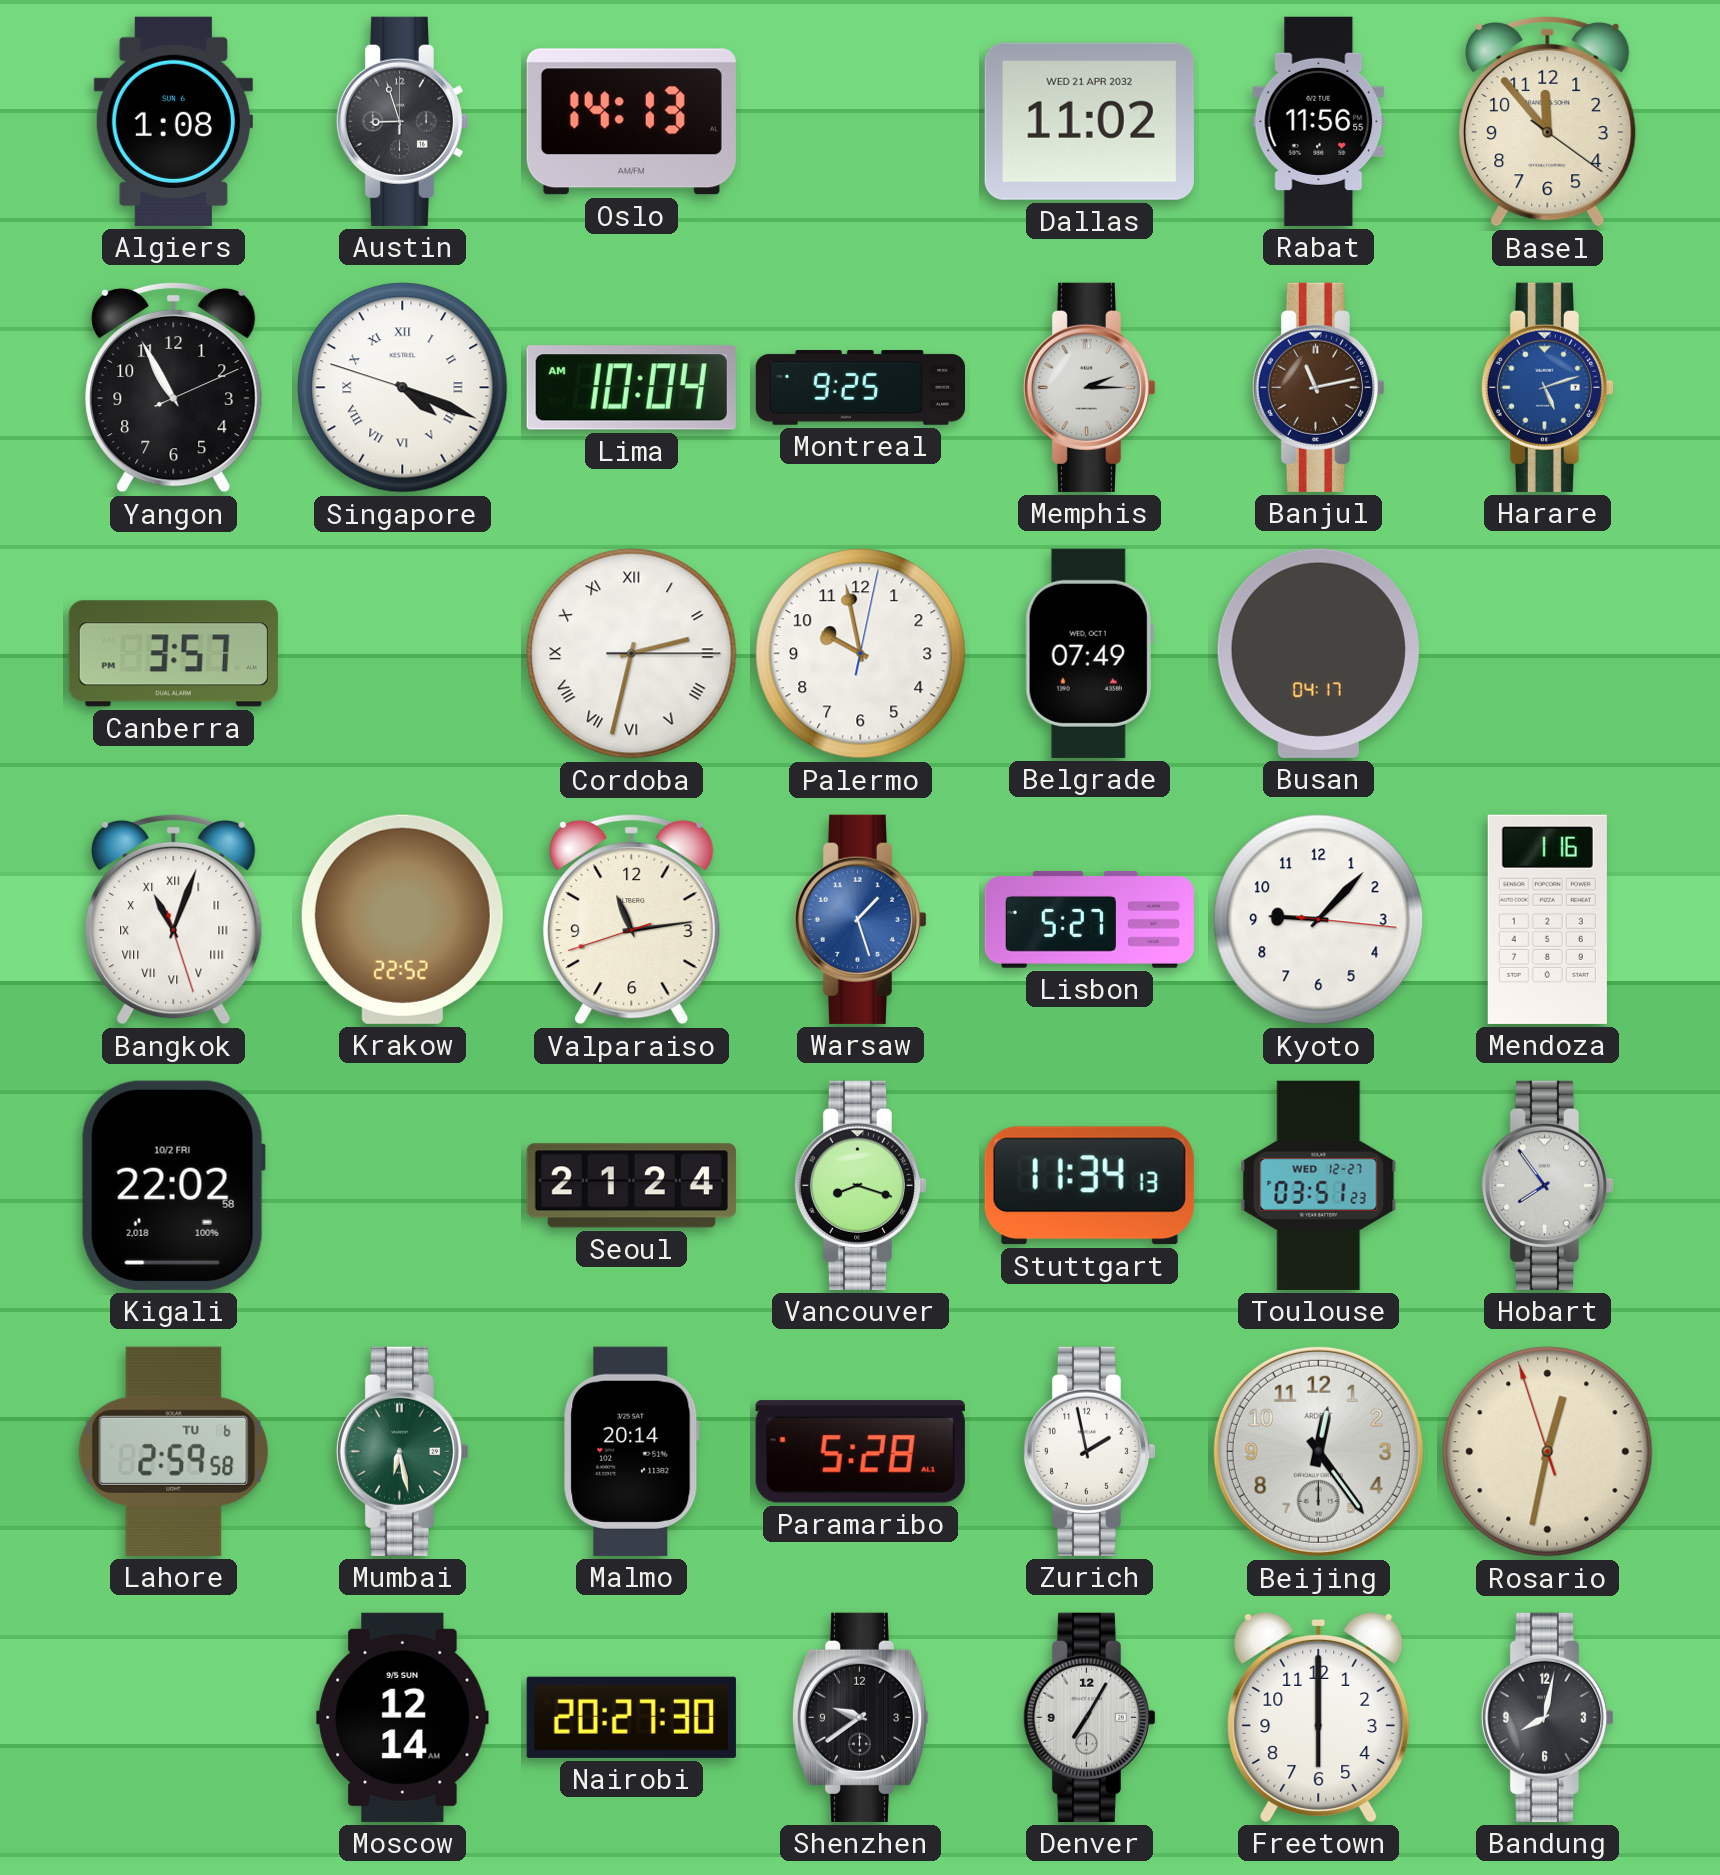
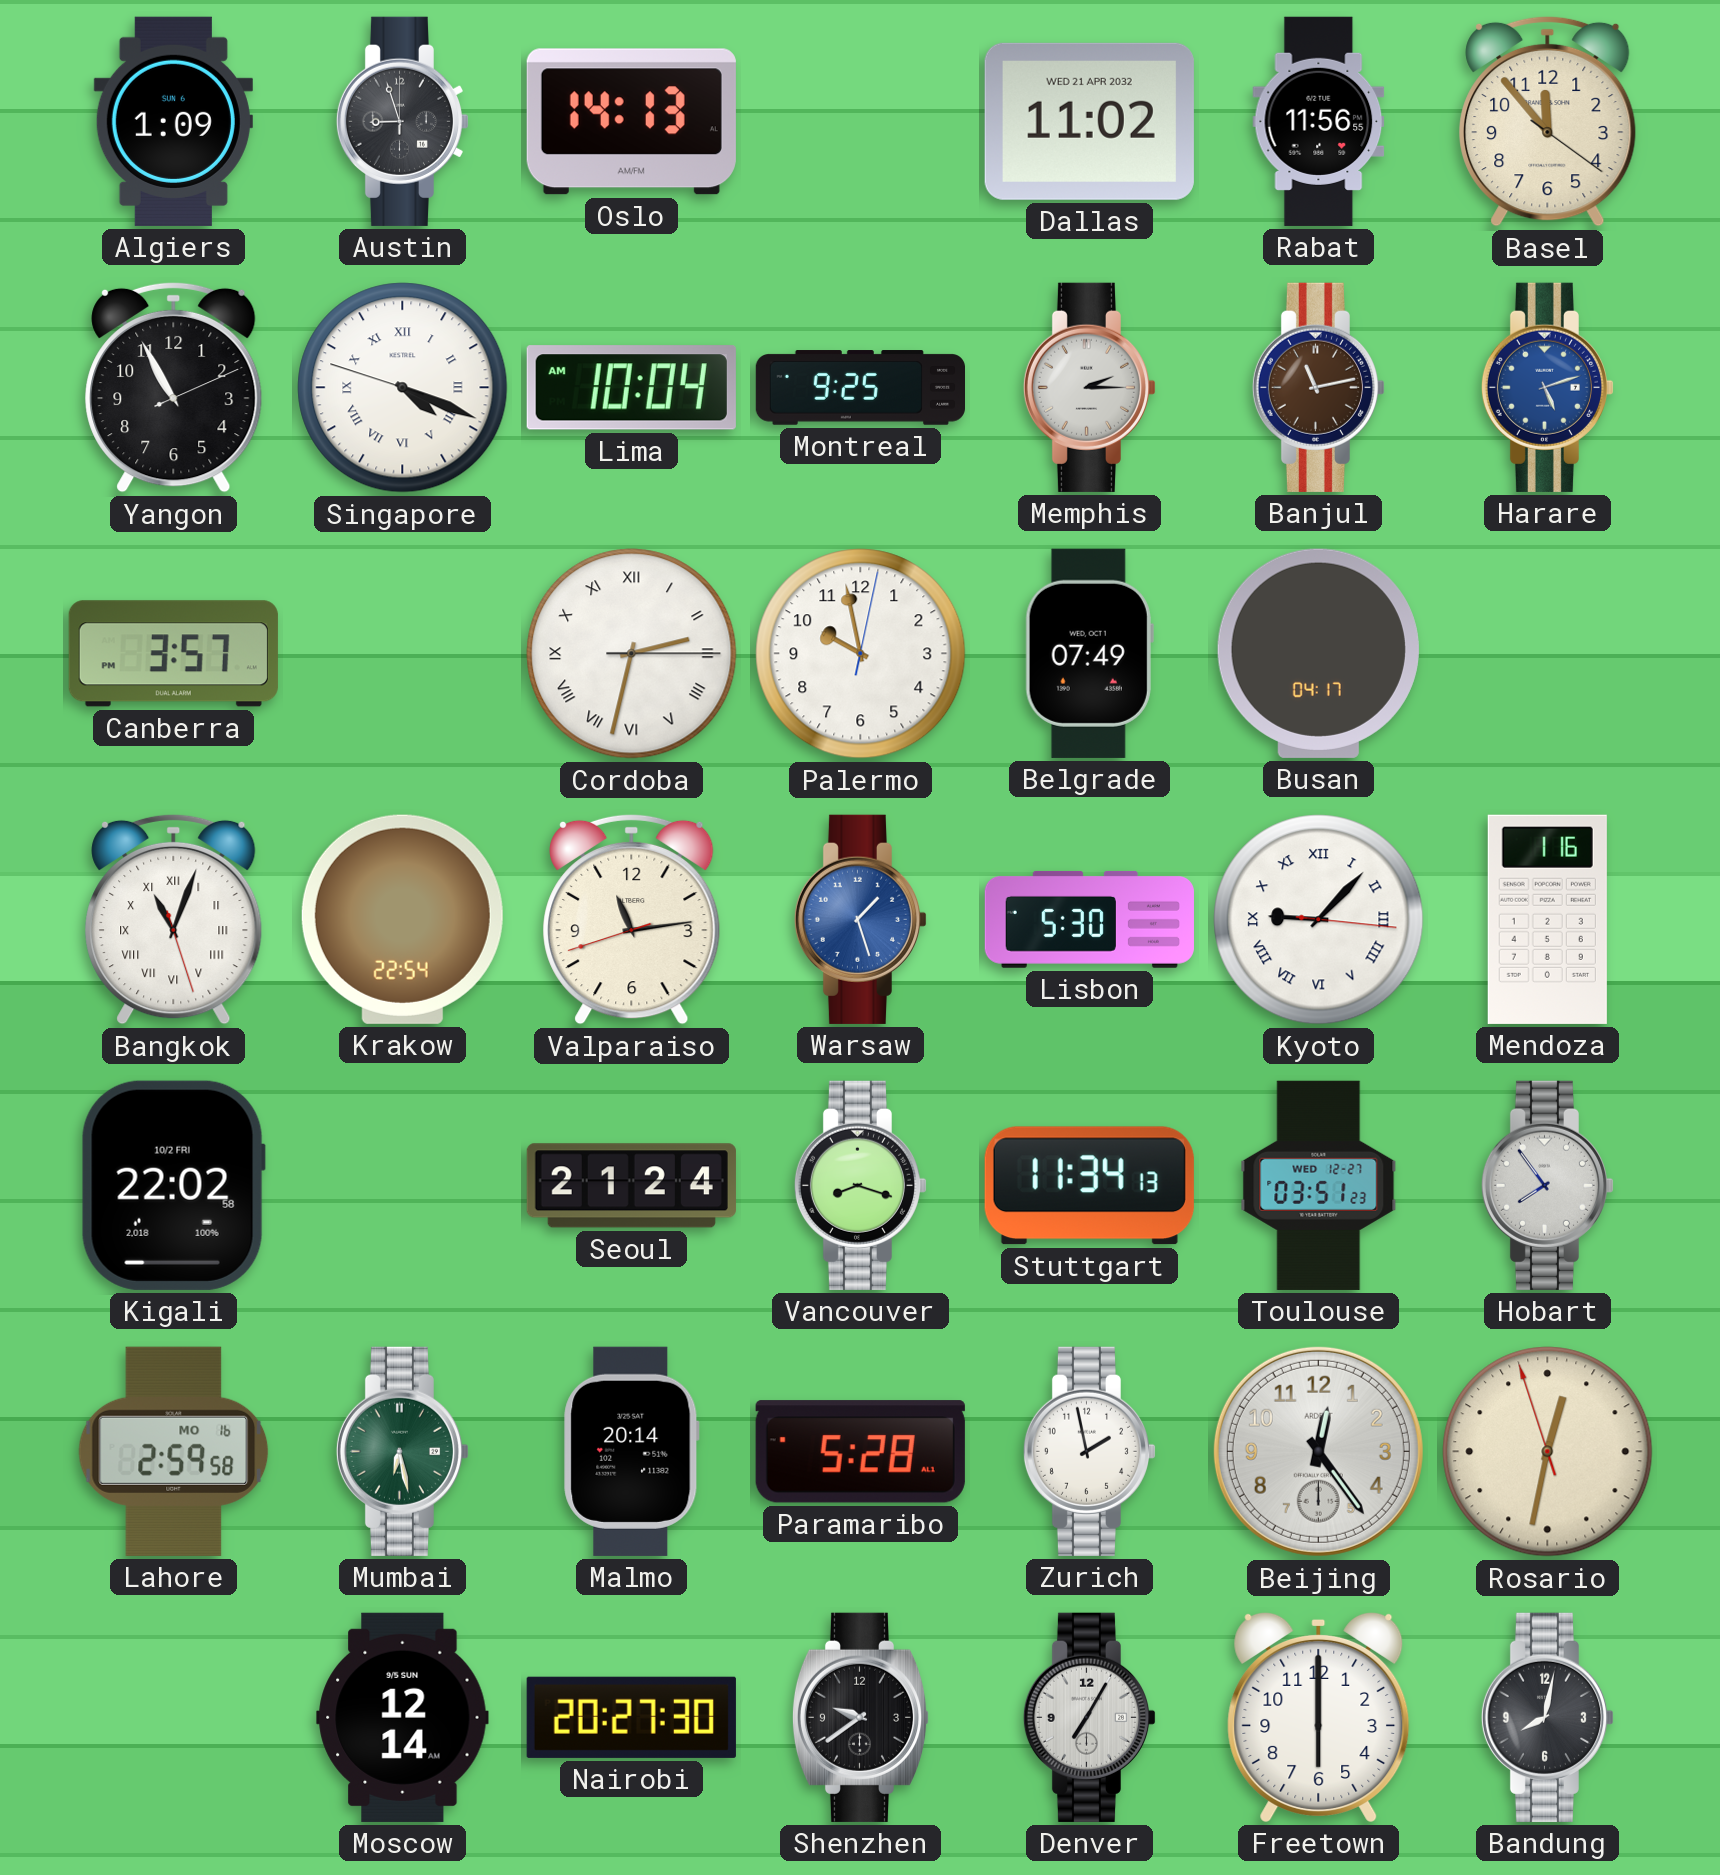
Algiers: 1:08 -> 1:09 (173, 121)
Krakow: 22:52 -> 22:54 (402, 919)
Lisbon: 5:27 -> 5:30 (1089, 919)
Kyoto numerals: Arabic -> Roman (1319, 920)
Lahore date: TU 6 -> MO 16 (174, 1451)
